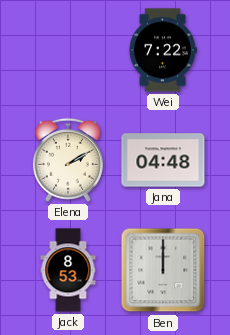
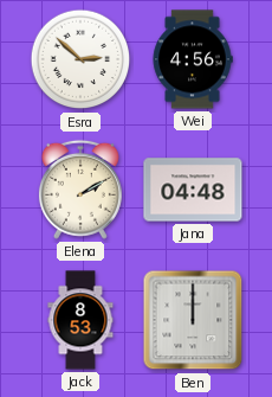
Esra: none -> 2:52 (80, 59)
Wei: 7:22 -> 4:56 (193, 59)
